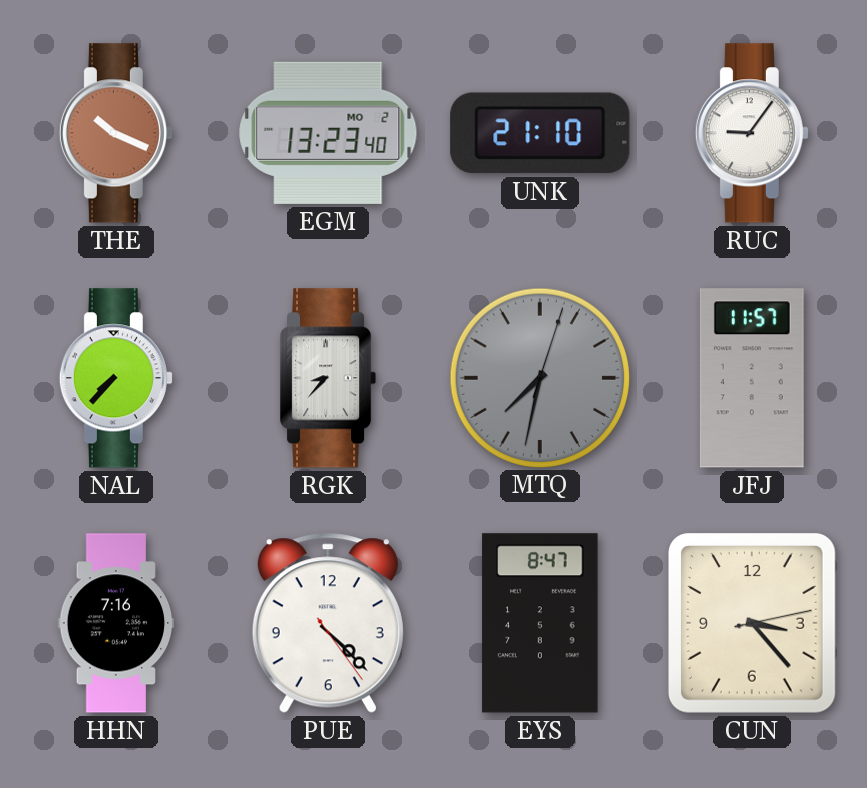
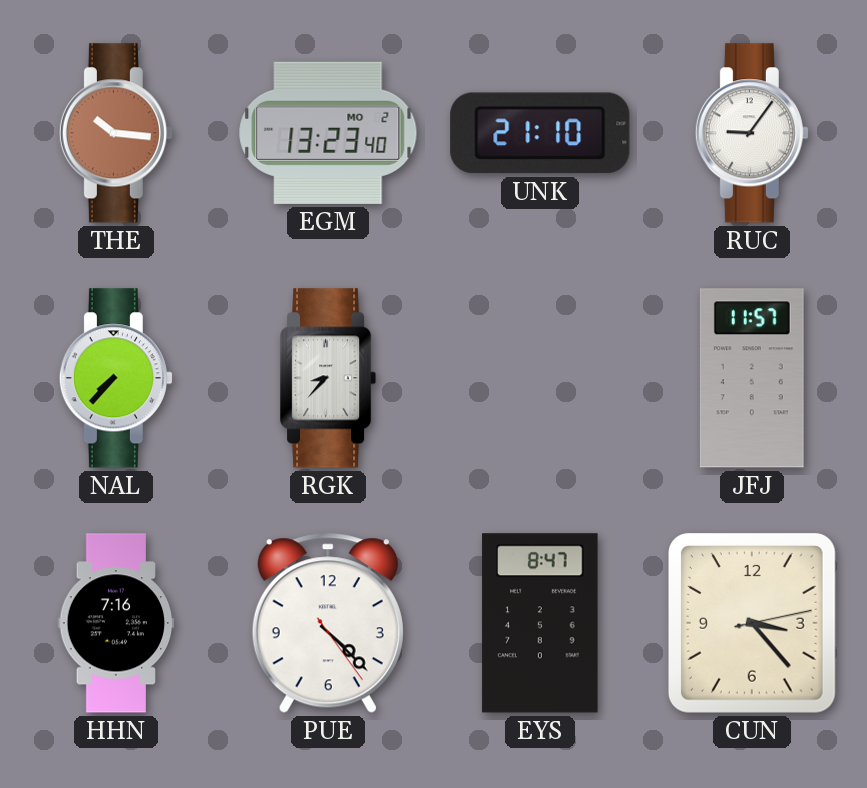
THE: 10:19 -> 10:16 (116, 133)
MTQ: 7:32 -> none (539, 377)
